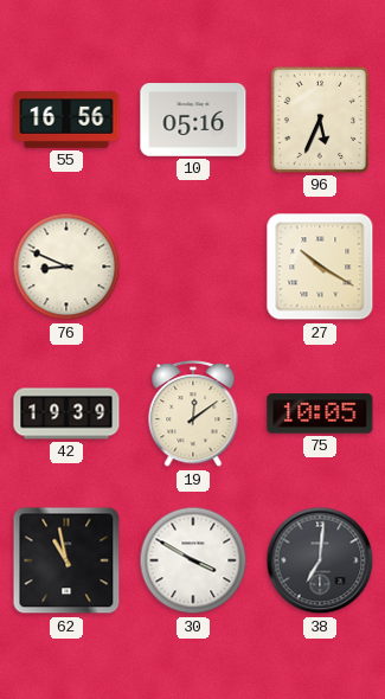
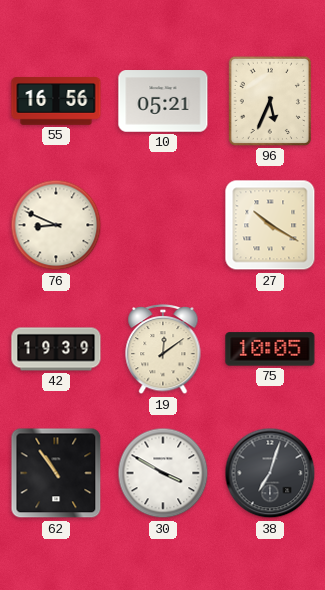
10: 05:16 -> 05:21 (163, 101)
62: 10:58 -> 10:54 (56, 473)
38: 7:01 -> 7:03 (270, 473)
